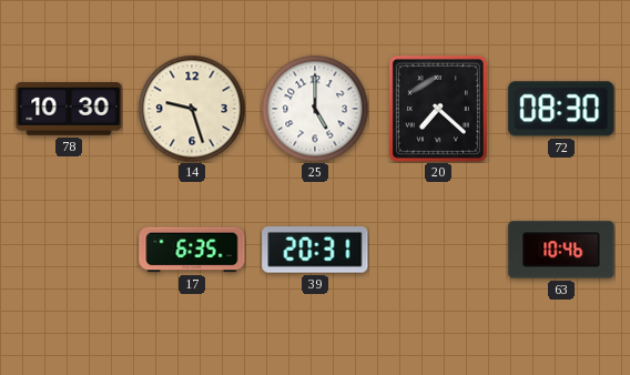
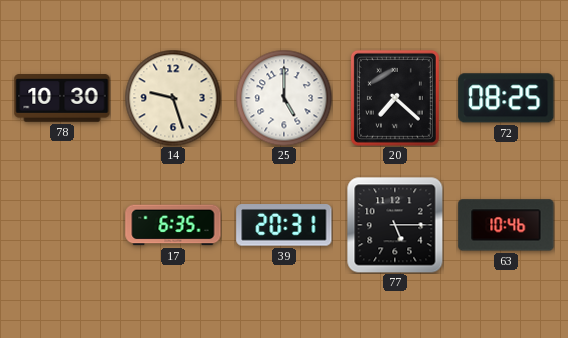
72: 08:30 -> 08:25 (506, 98)
77: none -> 5:15 (395, 225)
